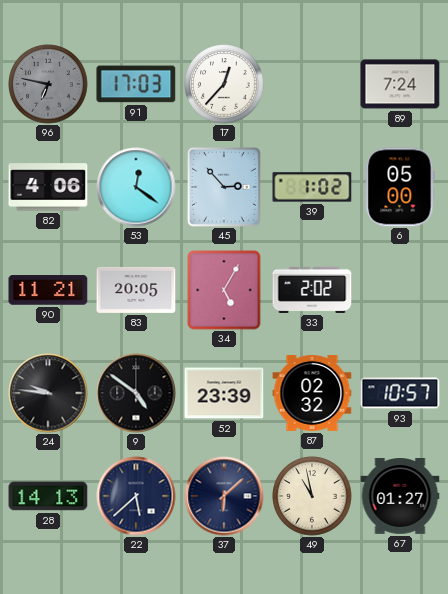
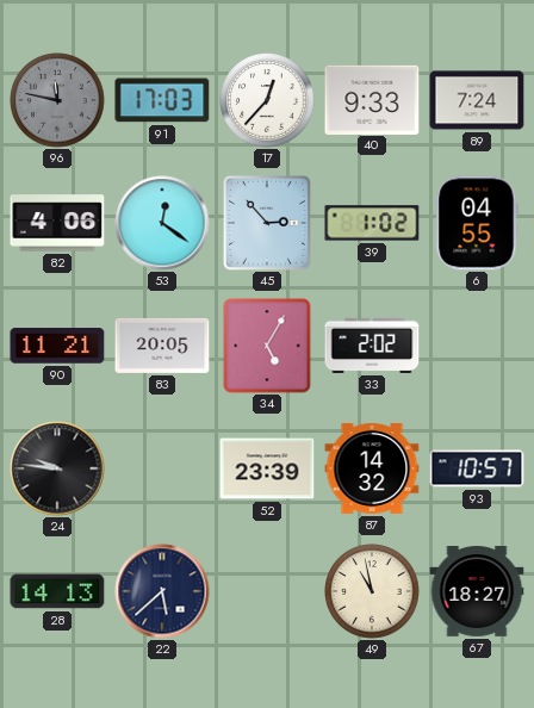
96: 6:47 -> 11:47 (57, 100)
40: none -> 9:33 (372, 99)
6: 05:00 -> 04:55 (477, 223)
9: 4:51 -> none (136, 393)
87: 02:32 -> 14:32 (372, 470)
37: 6:08 -> none (224, 496)
67: 01:27 -> 18:27 (477, 591)
